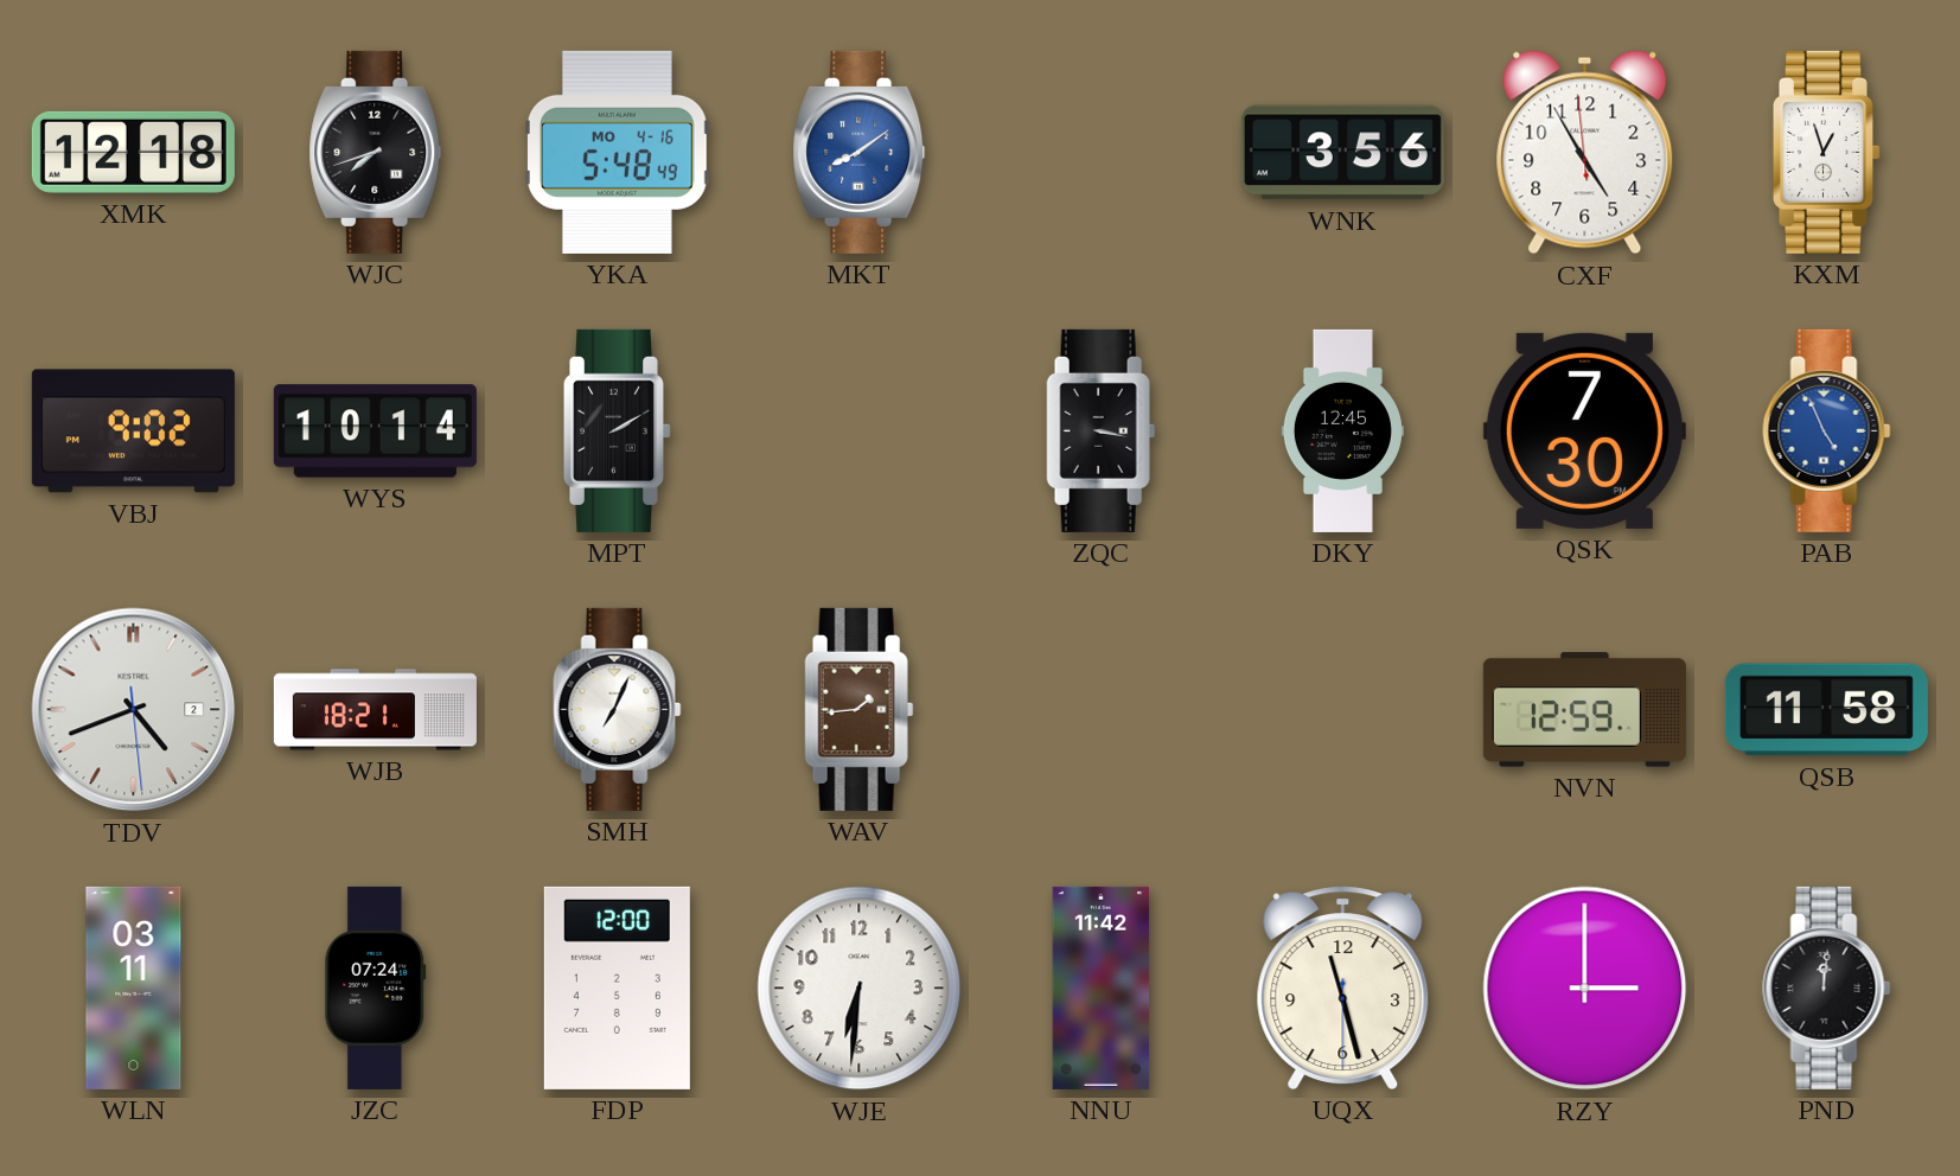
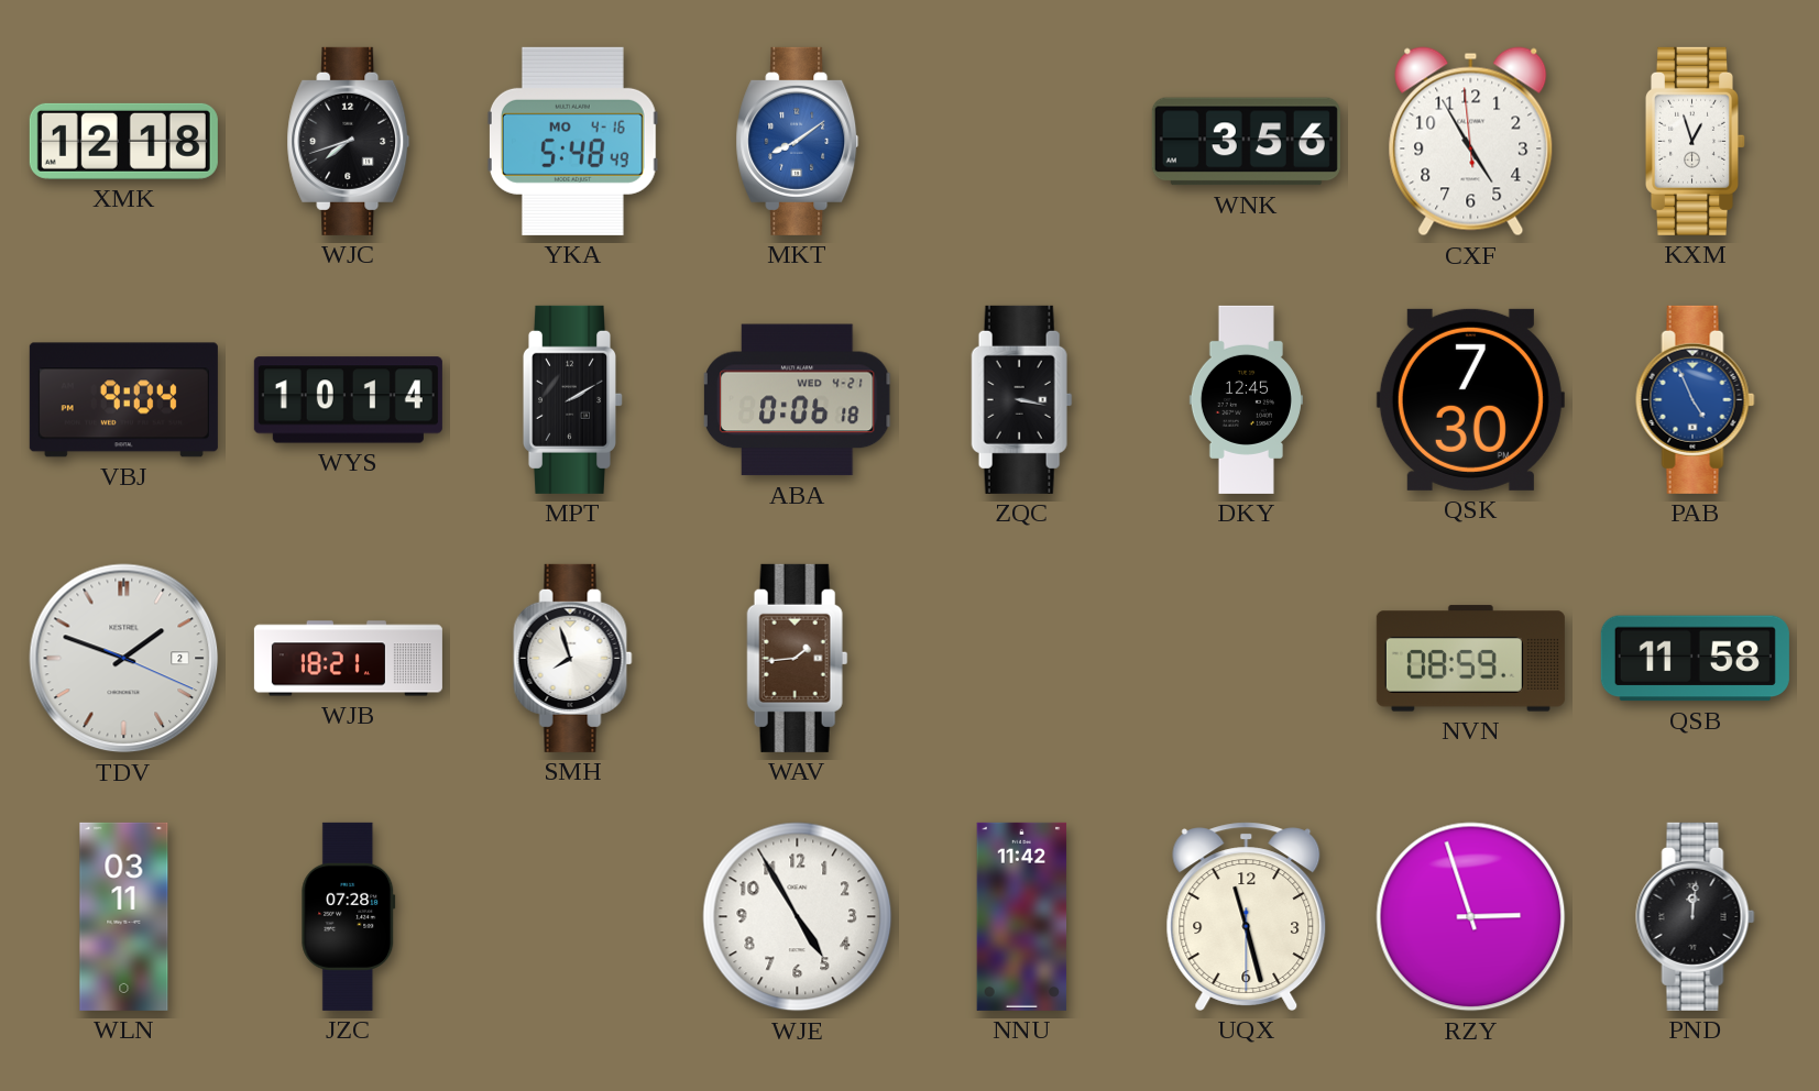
VBJ: 9:02 -> 9:04 (123, 400)
ABA: none -> 0:06 (797, 400)
TDV: 4:41 -> 1:48 (124, 659)
SMH: 7:04 -> 7:57 (573, 658)
NVN: 12:59 -> 08:59 (1470, 659)
JZC: 07:24 -> 07:28 (349, 916)
FDP: 12:00 -> none (617, 988)
WJE: 6:31 -> 4:55 (798, 917)
RZY: 3:00 -> 2:57 (1471, 917)
